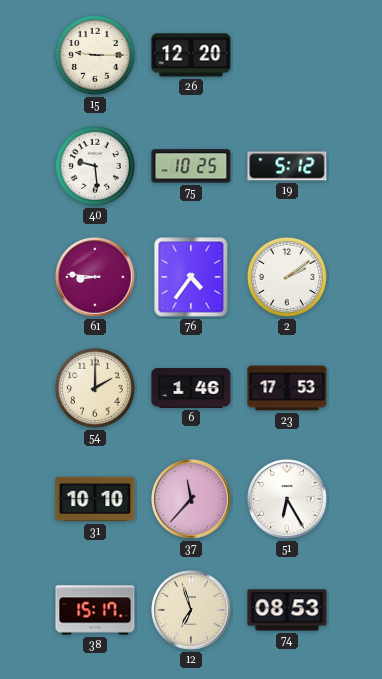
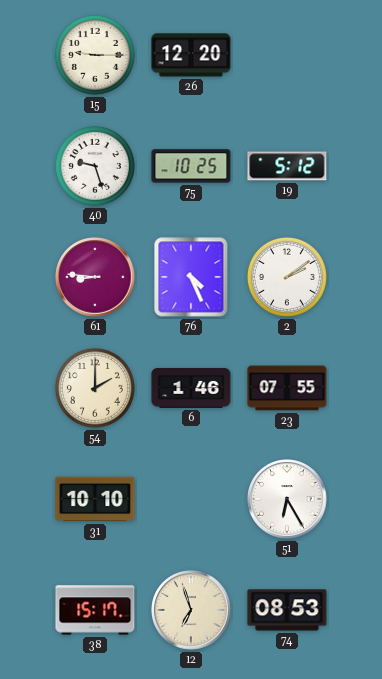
40: 9:29 -> 9:27 (95, 166)
76: 4:36 -> 4:26 (191, 277)
23: 17:53 -> 07:55 (287, 388)
37: 11:37 -> none (191, 499)
